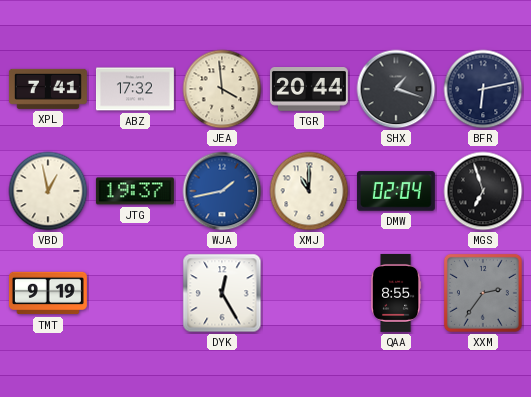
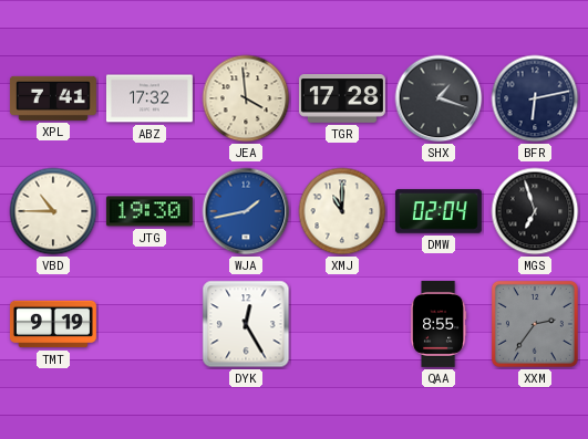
TGR: 20:44 -> 17:28 (342, 100)
VBD: 12:58 -> 10:45 (53, 211)
JTG: 19:37 -> 19:30 (149, 211)
